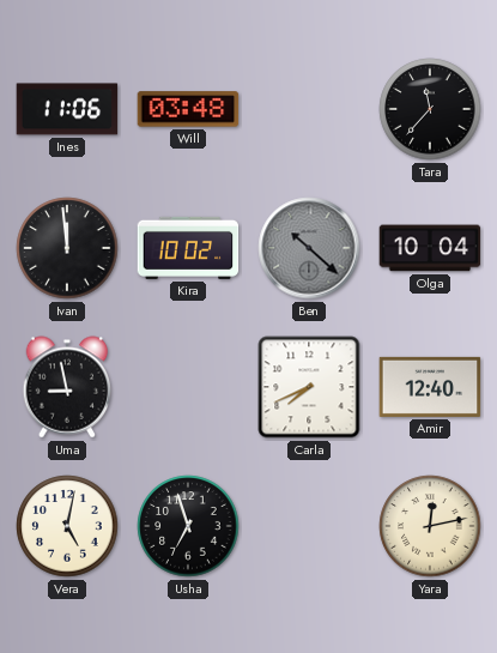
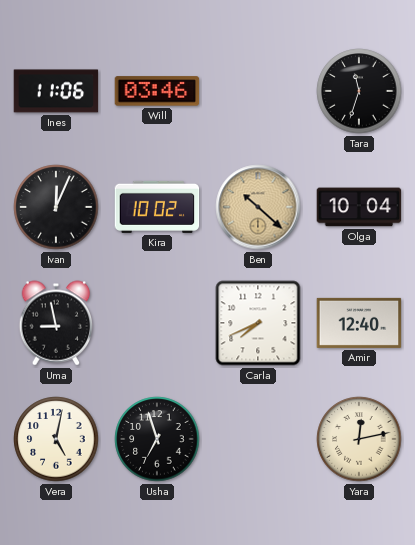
Will: 03:48 -> 03:46 (157, 91)
Tara: 11:37 -> 11:33 (359, 91)
Ivan: 11:59 -> 12:04 (56, 207)
Ben dial: grey -> champagne (258, 207)
